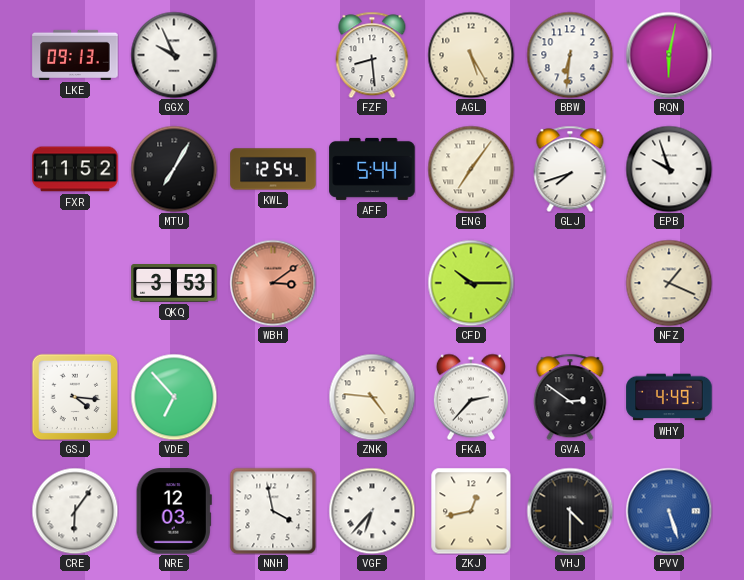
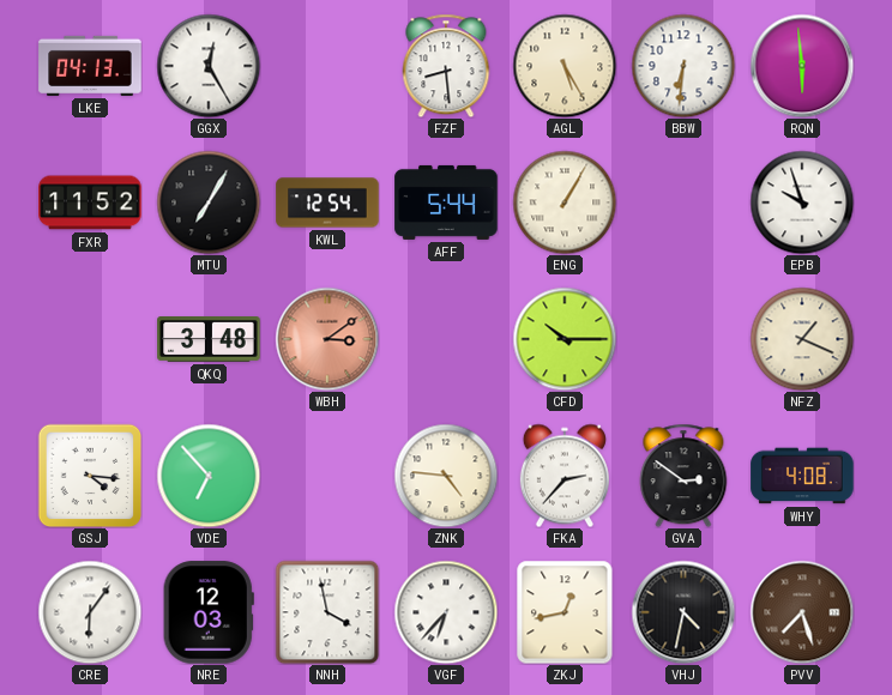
LKE: 09:13 -> 04:13 (90, 66)
GGX: 9:56 -> 12:25 (209, 66)
RQN: 6:02 -> 5:59 (802, 66)
ENG: 7:06 -> 1:05 (565, 203)
GLJ: 7:42 -> none (570, 169)
QKQ: 3:53 -> 3:48 (209, 340)
WHY: 4:49 -> 4:08 (802, 476)
VHJ: 4:30 -> 4:32 (683, 612)
PVV: 5:27 -> 7:27 (802, 612)
PVV dial: blue -> brown (802, 612)
